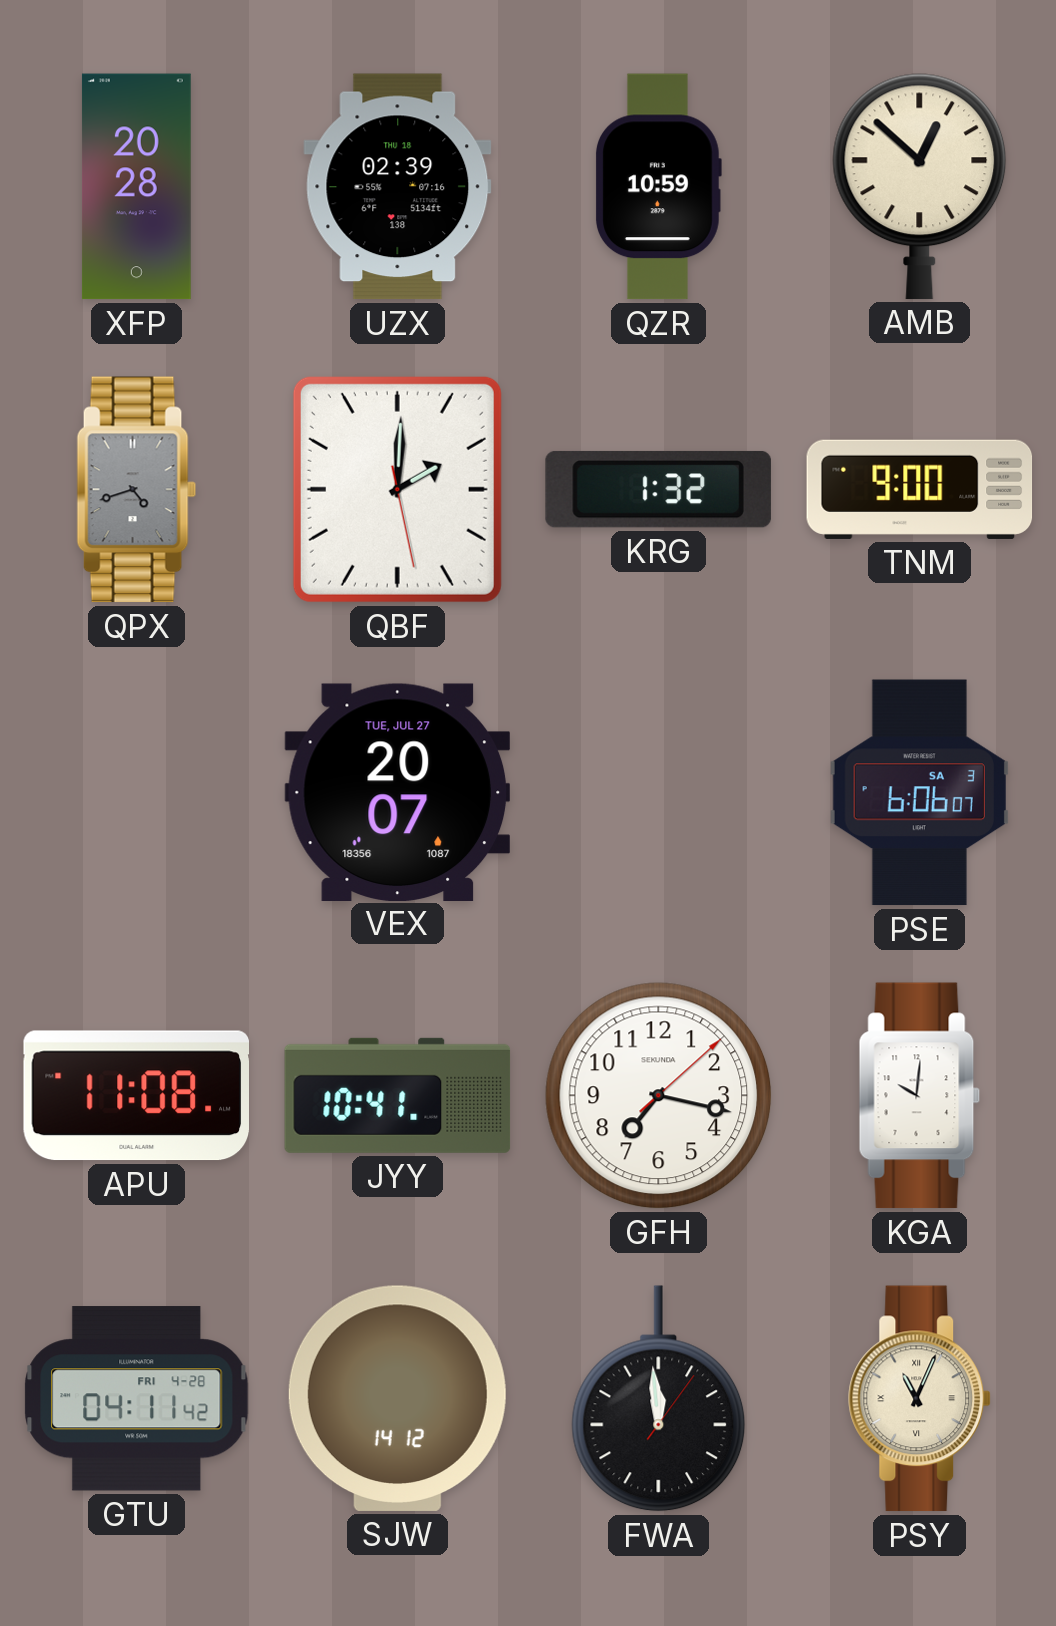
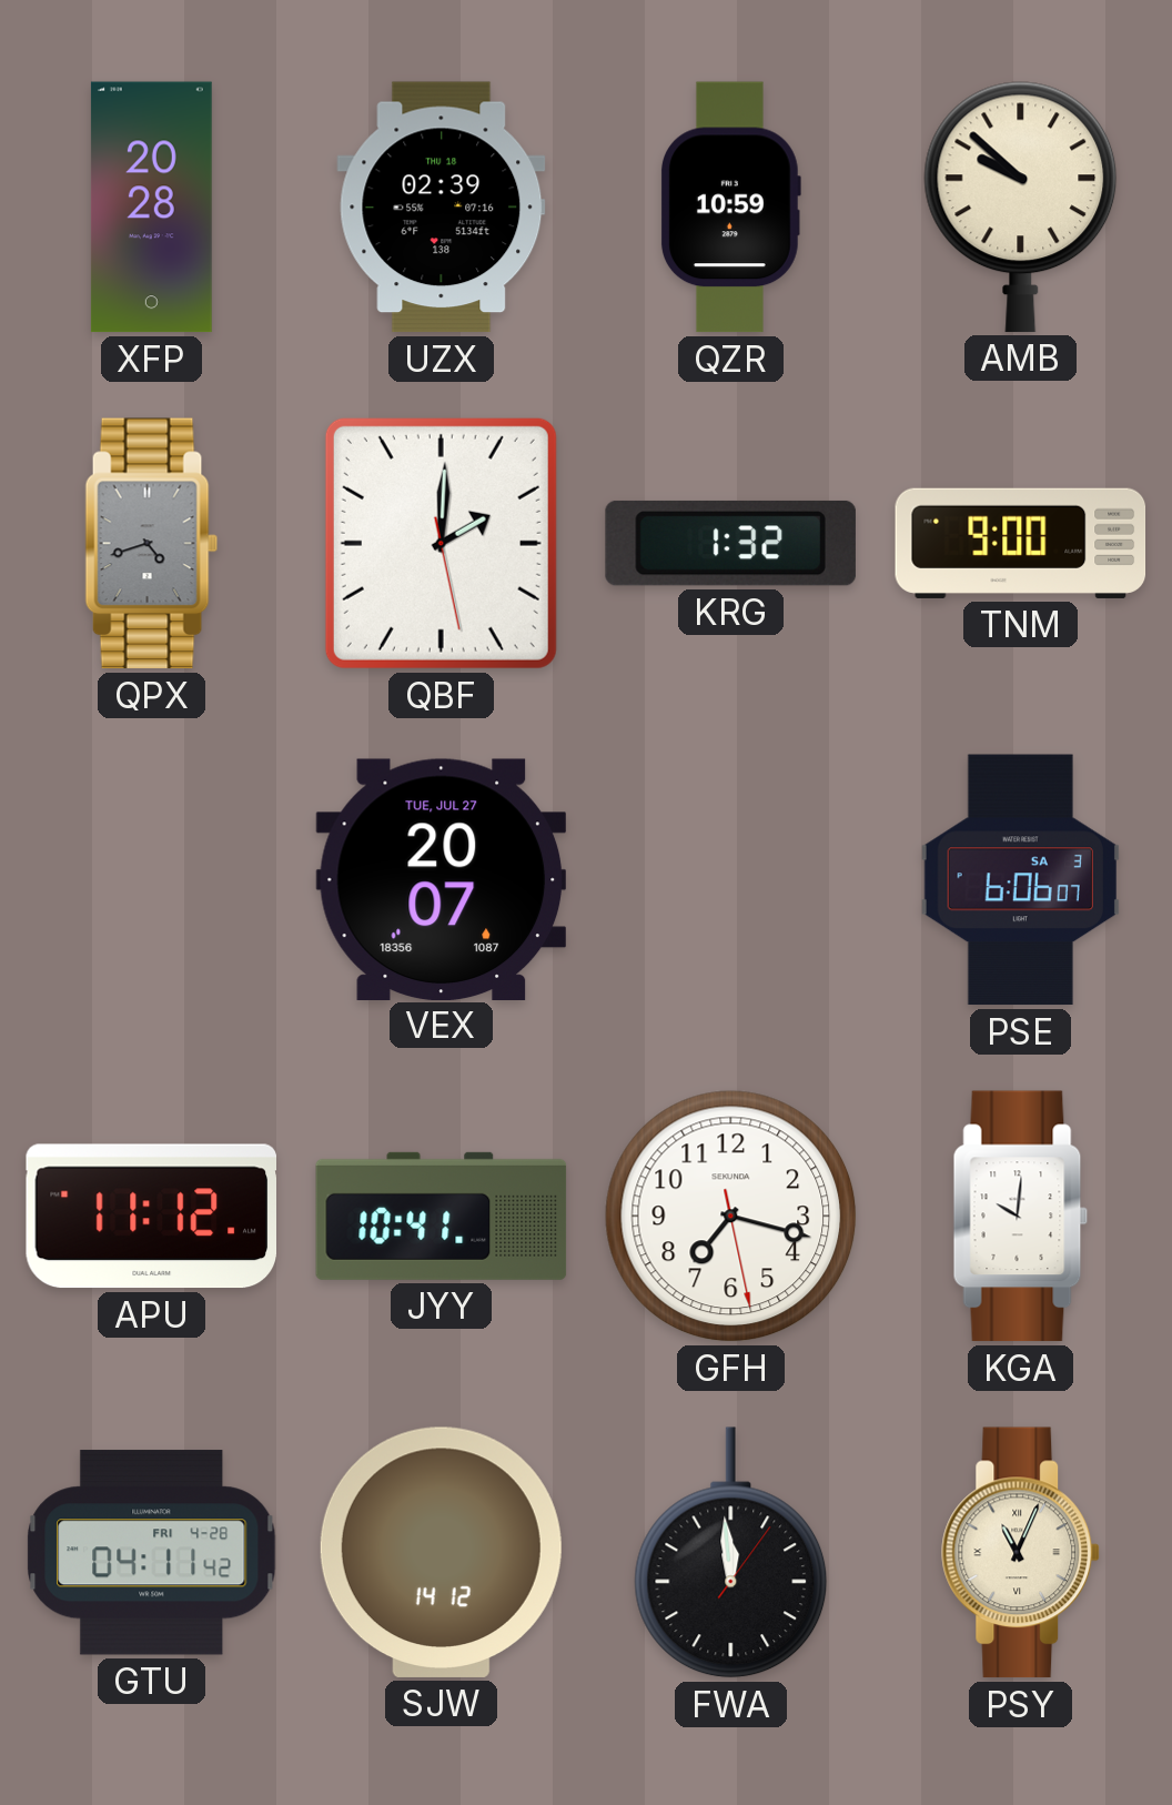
AMB: 12:52 -> 9:52 (1021, 206)
APU: 11:08 -> 11:12 (151, 1217)
GFH: 7:17:08 -> 7:17:28 (731, 1217)
